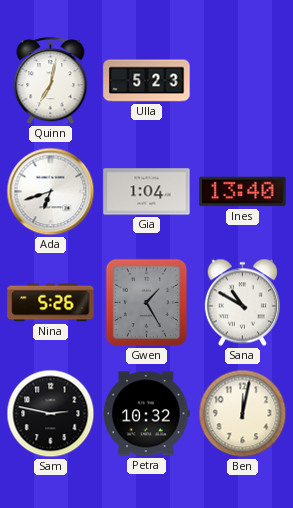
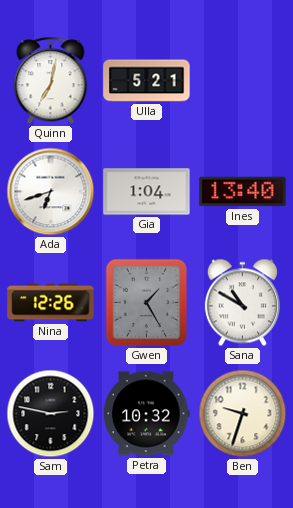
Ulla: 5:23 -> 5:21 (147, 81)
Nina: 5:26 -> 12:26 (51, 303)
Ben: 12:02 -> 9:33 (243, 414)
